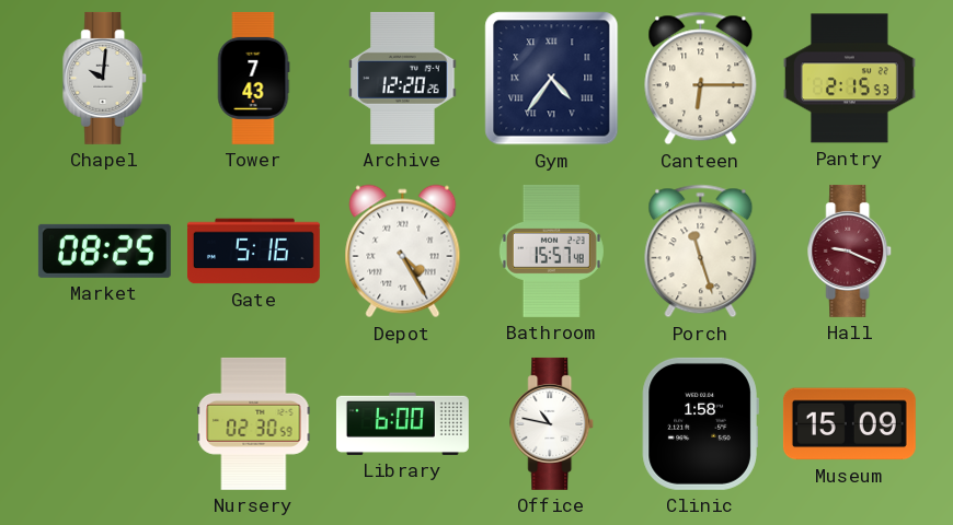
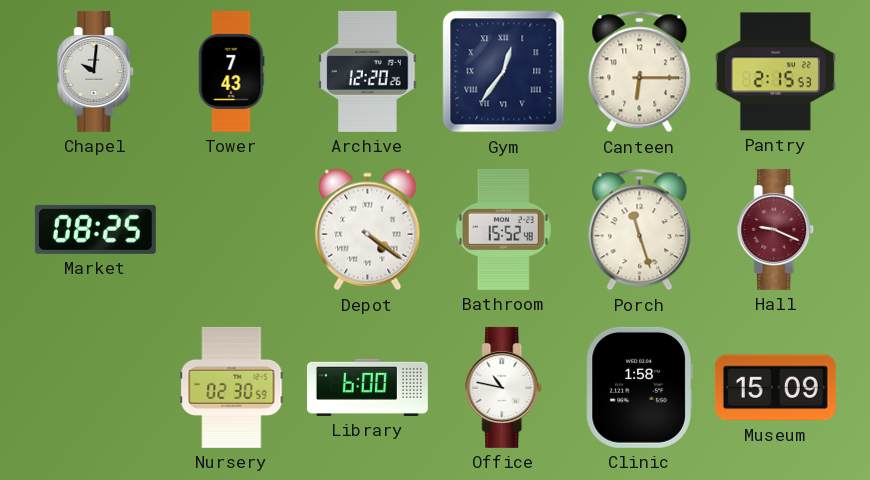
Gym: 4:36 -> 12:36 (504, 72)
Gate: 5:16 -> none (253, 252)
Depot: 4:25 -> 4:21 (368, 230)
Bathroom: 15:57 -> 15:52 (503, 229)
